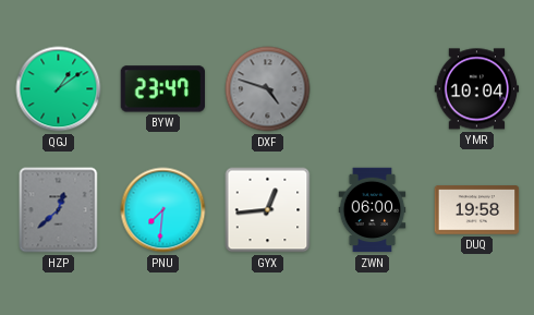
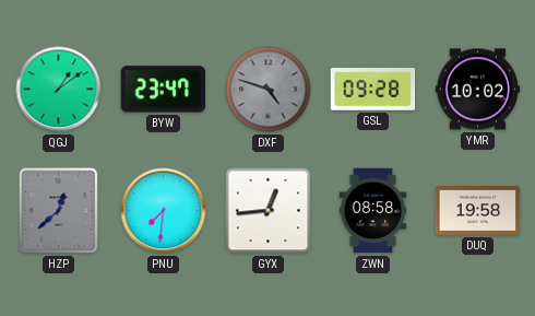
GSL: none -> 09:28 (373, 90)
YMR: 10:04 -> 10:02 (478, 90)
ZWN: 06:00 -> 08:58 (373, 211)
